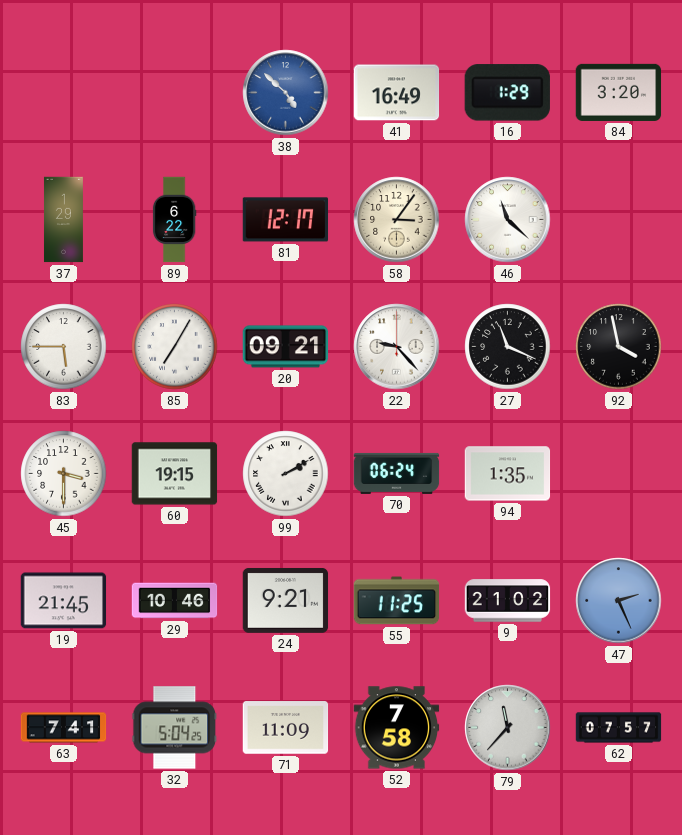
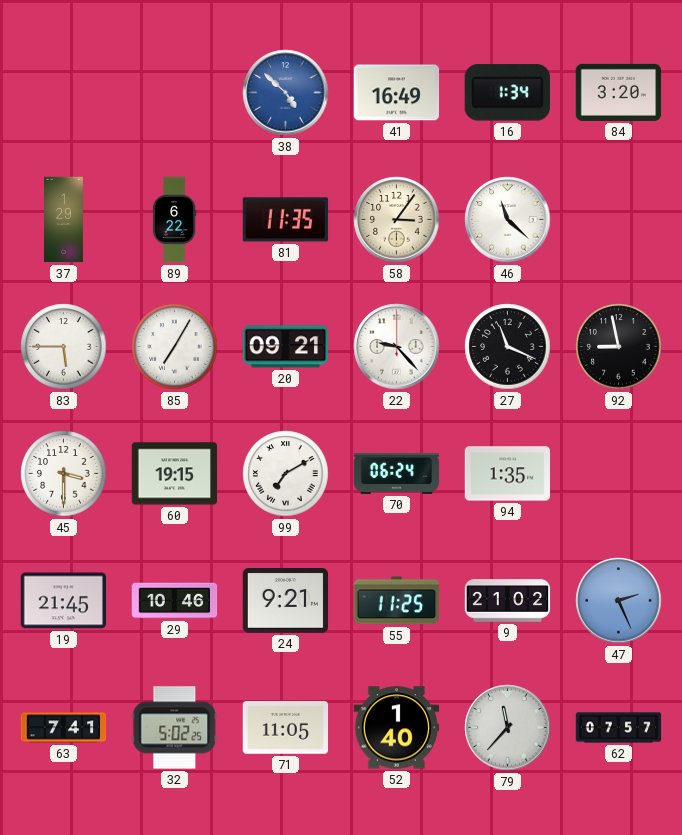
16: 1:29 -> 1:34 (507, 93)
81: 12:17 -> 11:35 (286, 220)
92: 3:58 -> 8:58 (619, 347)
99: 2:10 -> 7:10 (286, 474)
32: 5:04 -> 5:02 (175, 728)
71: 11:09 -> 11:05 (286, 728)
52: 7:58 -> 1:40 (397, 728)
